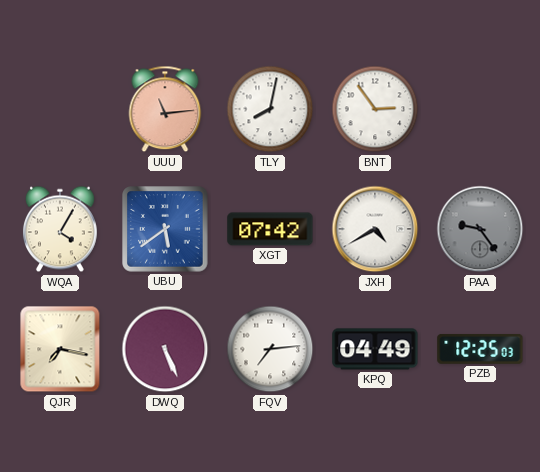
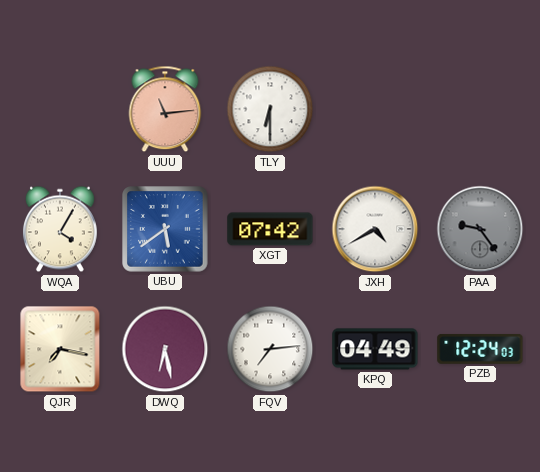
TLY: 8:02 -> 6:30 (270, 109)
BNT: 2:54 -> none (375, 109)
DWQ: 5:26 -> 6:28 (165, 349)
PZB: 12:25 -> 12:24 (480, 349)
